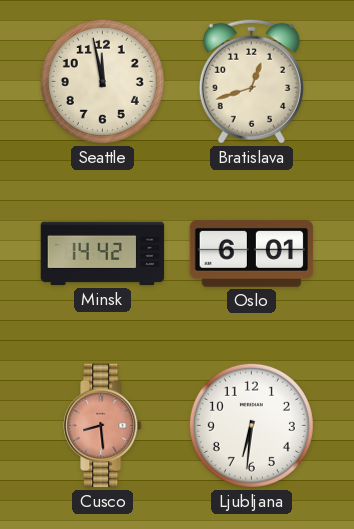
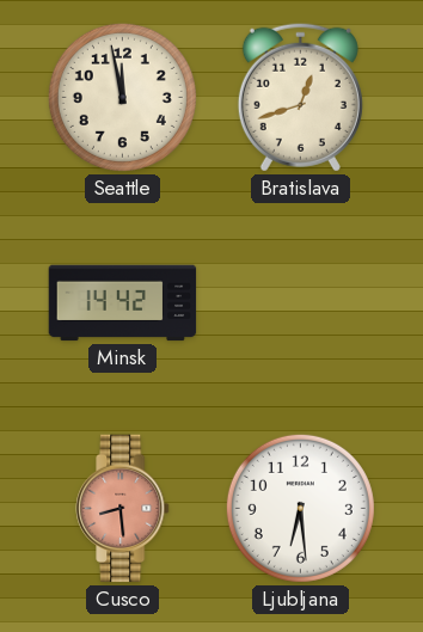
Oslo: 6:01 -> none (252, 253)
Ljubljana: 6:31 -> 6:29 (300, 508)
